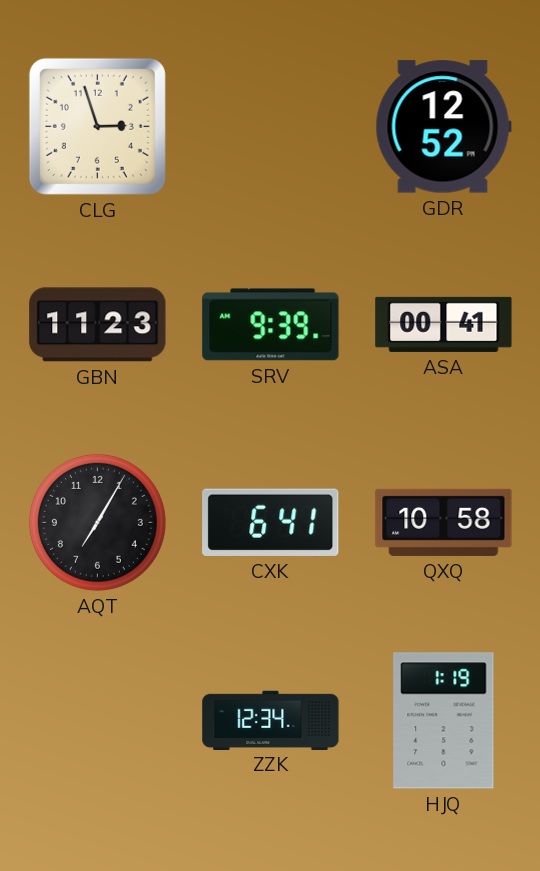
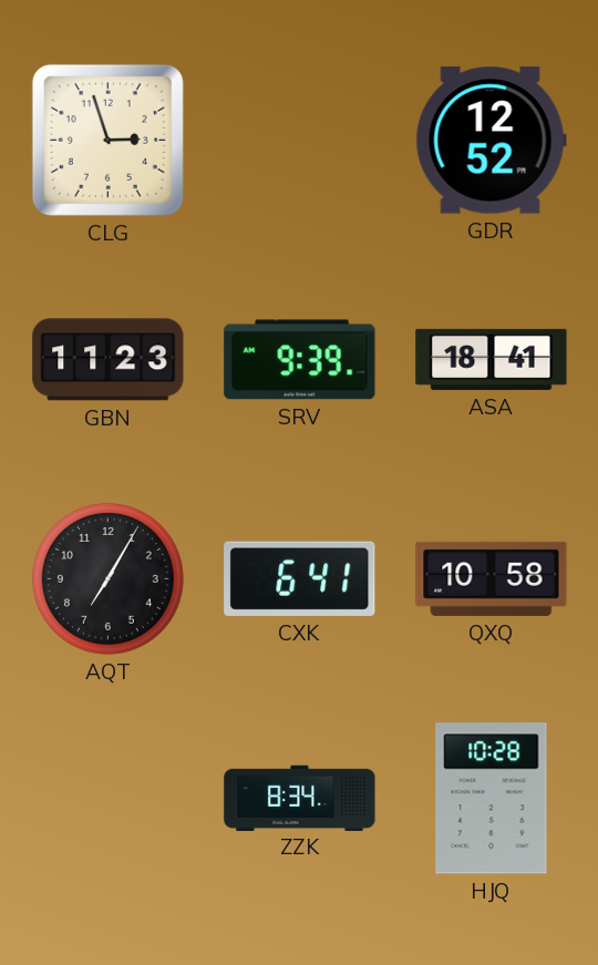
ASA: 00:41 -> 18:41 (492, 359)
ZZK: 12:34 -> 8:34 (300, 798)
HJQ: 1:19 -> 10:28 (492, 799)
